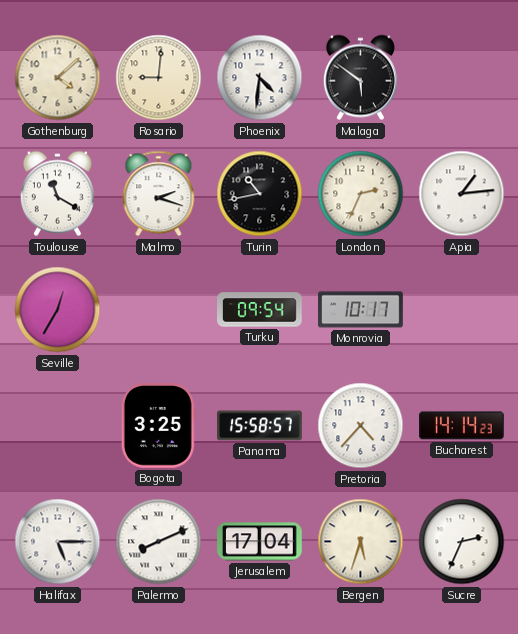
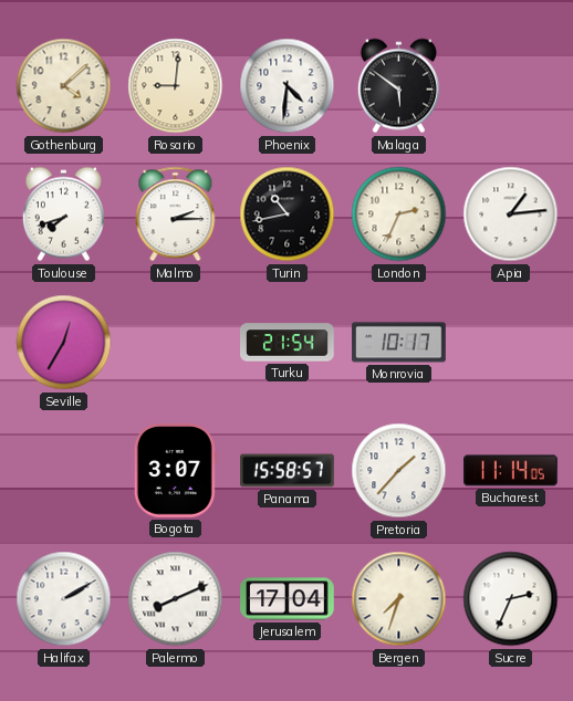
Toulouse: 11:20 -> 7:42 (63, 215)
Malmo: 2:18 -> 2:15 (176, 215)
Turku: 09:54 -> 21:54 (288, 343)
Bogota: 3:25 -> 3:07 (175, 471)
Pretoria: 4:37 -> 1:37 (399, 471)
Bucharest: 14:14 -> 11:14 (511, 471)
Halifax: 5:15 -> 2:10 (64, 599)
Bergen: 5:33 -> 7:33 (399, 599)
